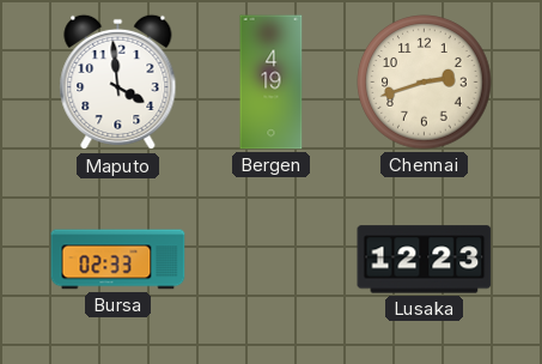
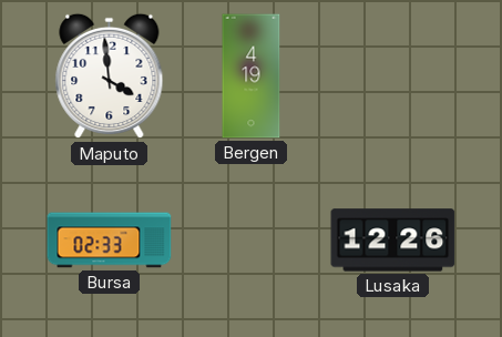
Chennai: 2:42 -> none (425, 83)
Lusaka: 12:23 -> 12:26 (393, 241)
